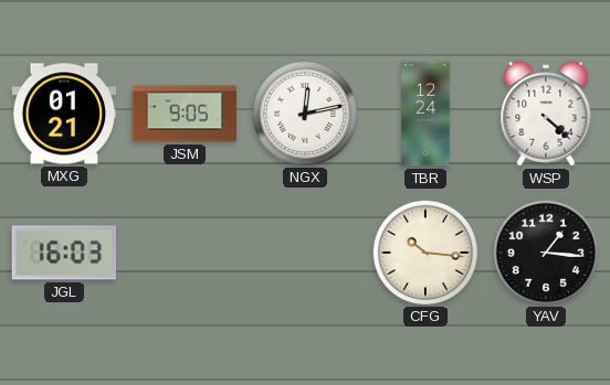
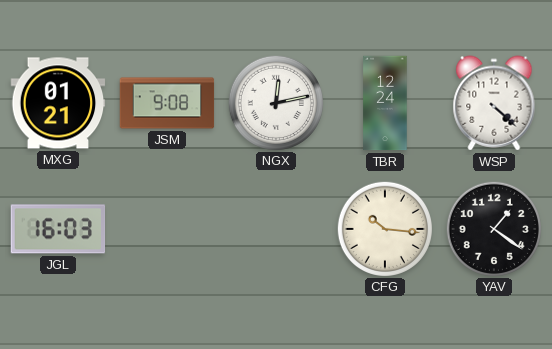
JSM: 9:05 -> 9:08 (167, 103)
YAV: 1:16 -> 1:21 (493, 228)
